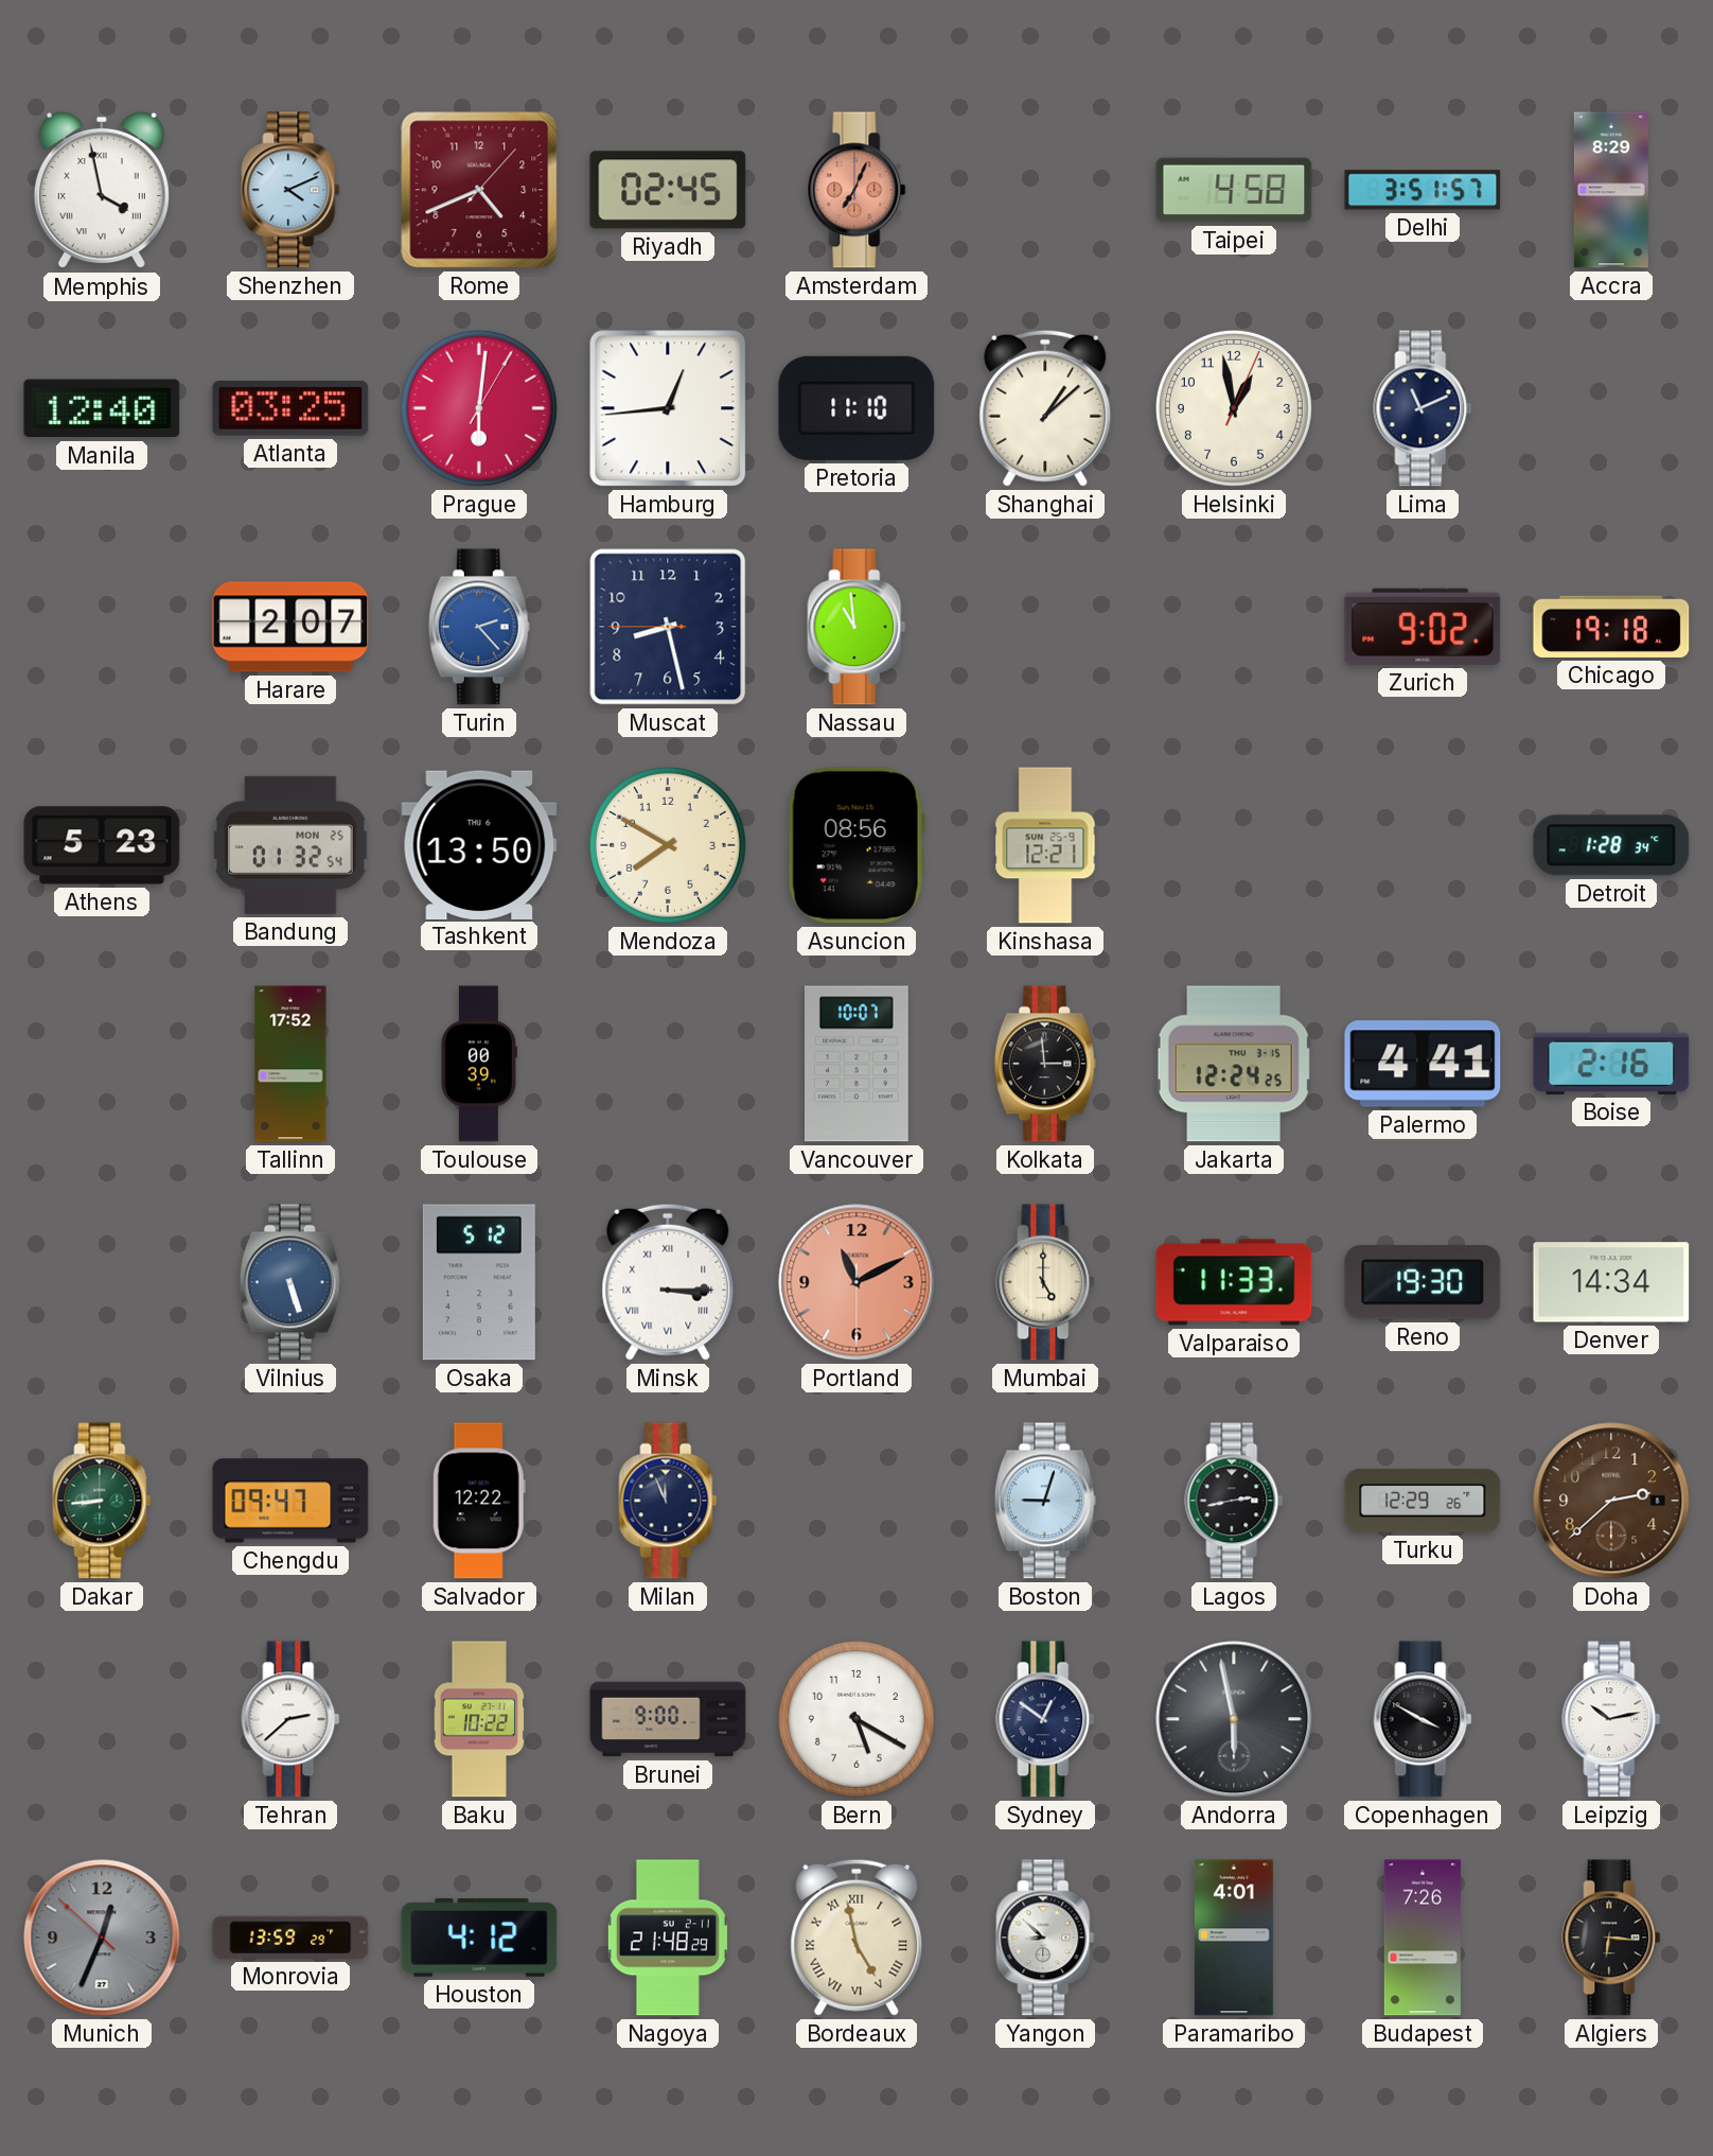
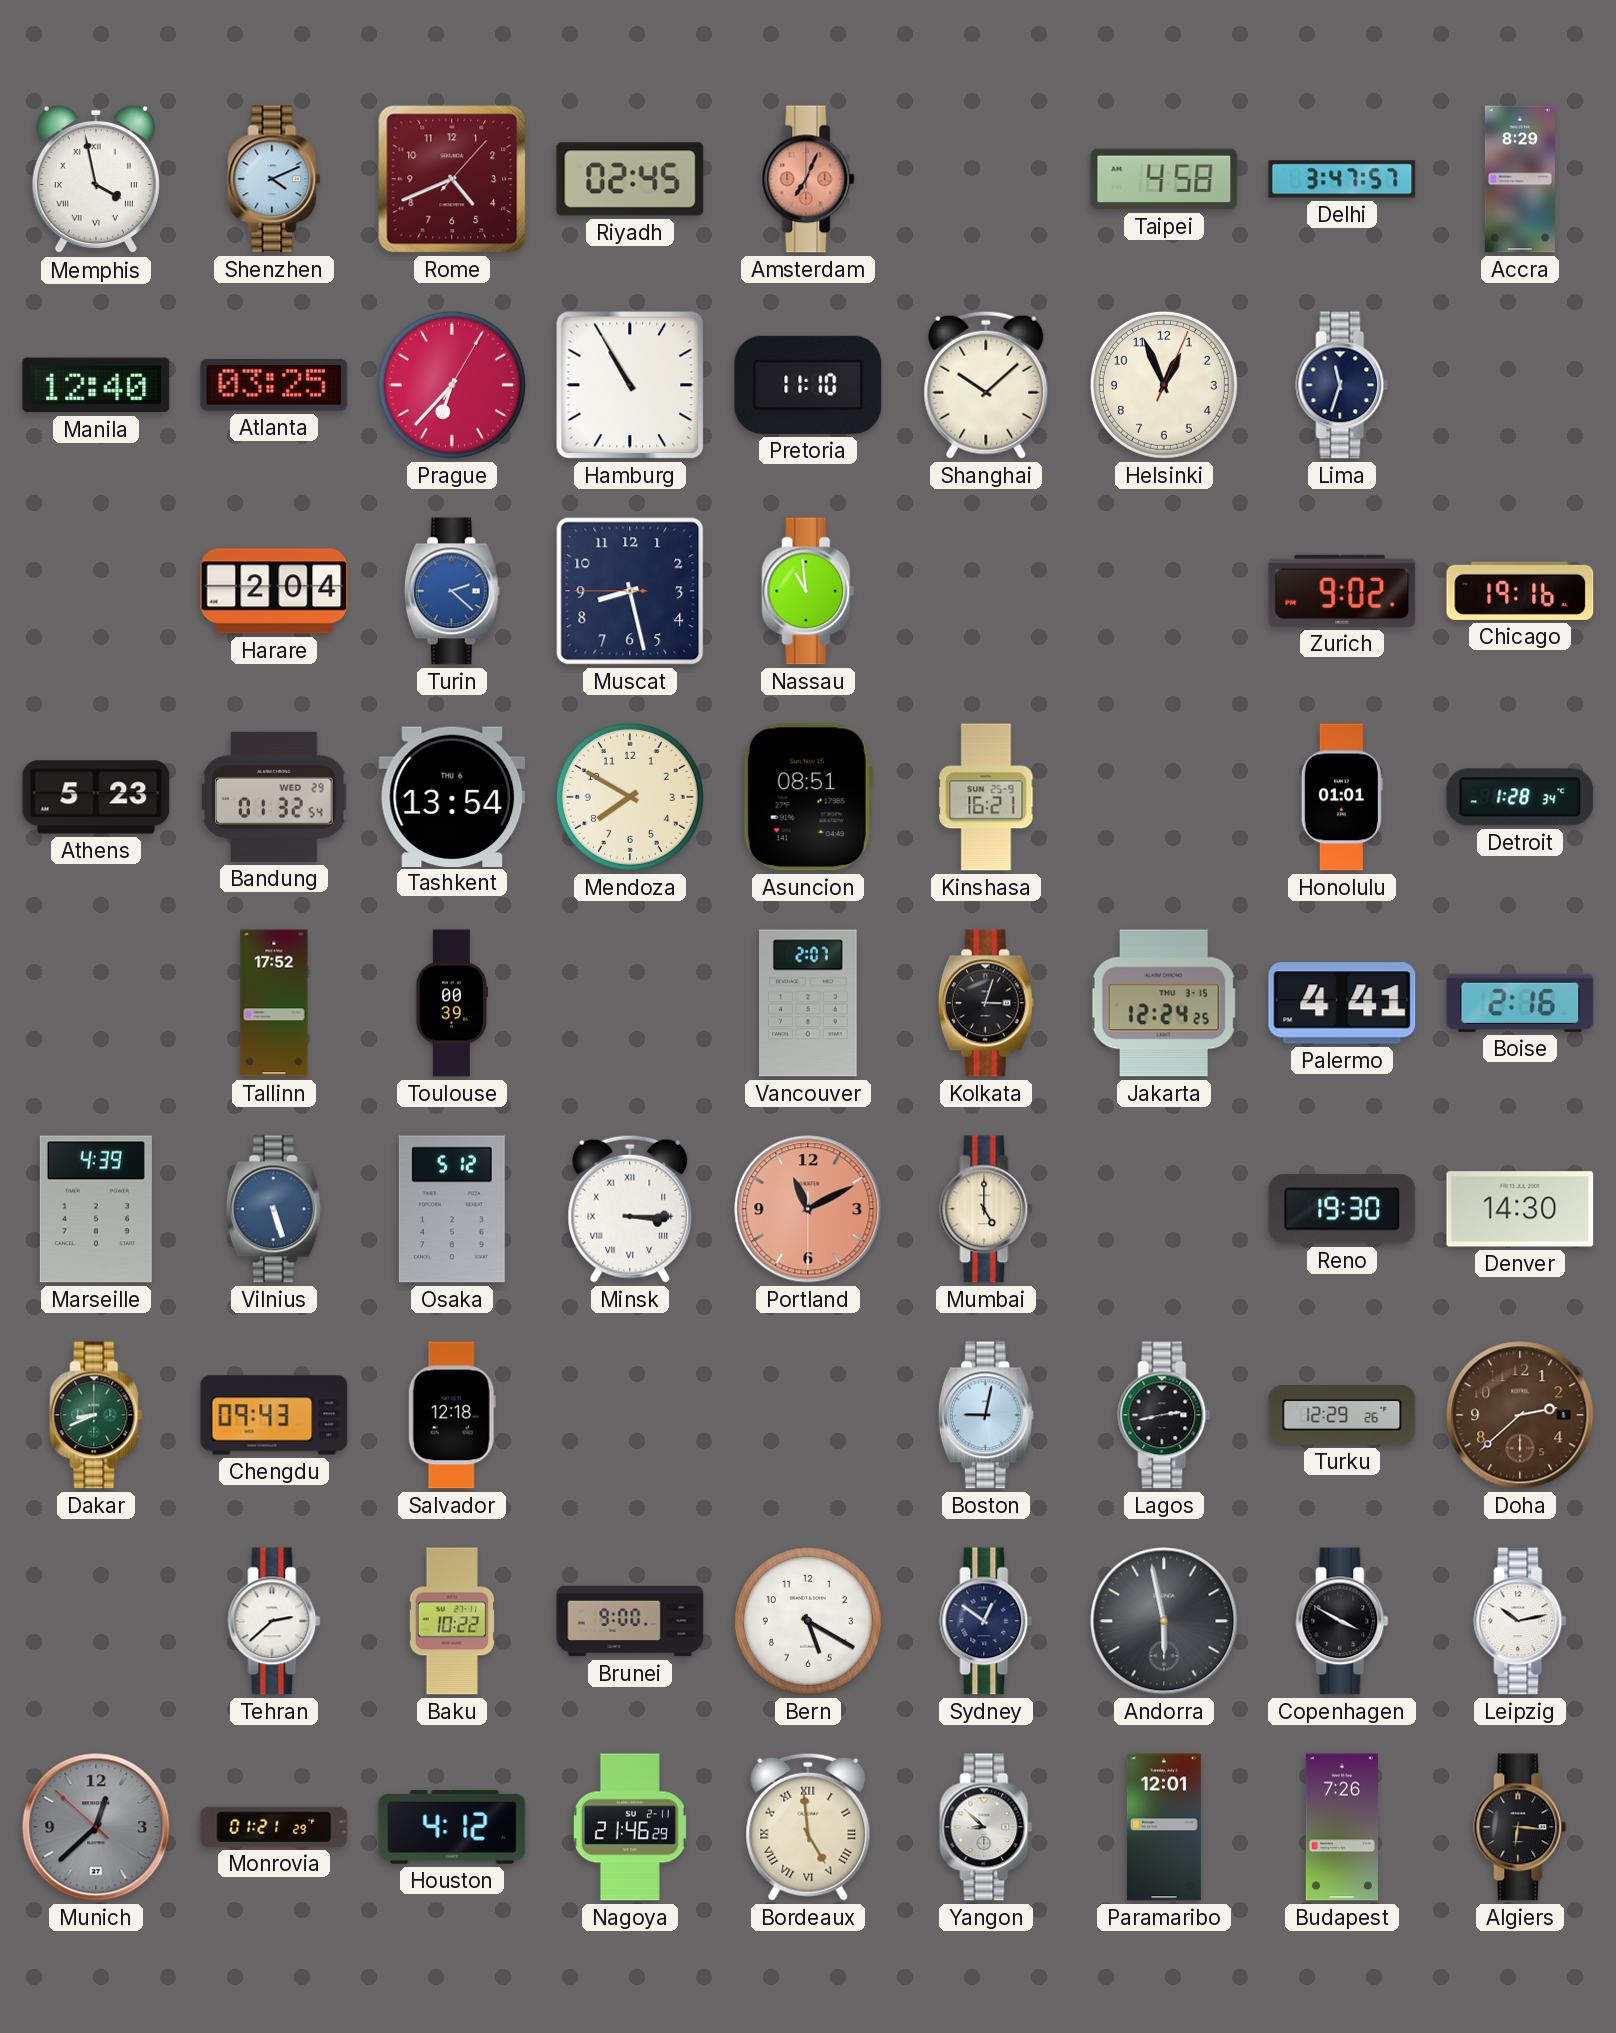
Delhi: 3:51 -> 3:47 (1342, 179)
Prague: 6:01 -> 6:37 (452, 385)
Hamburg: 12:44 -> 10:55 (630, 385)
Shanghai: 1:08 -> 10:08 (986, 385)
Helsinki: 12:58 -> 12:56 (1164, 385)
Lima: 11:11 -> 11:33 (1342, 385)
Harare: 2:07 -> 2:04 (274, 591)
Turin: 2:23 -> 2:22 (452, 591)
Chicago: 19:18 -> 19:16 (1520, 591)
Bandung date: MON 25 -> WED 29 (274, 797)
Tashkent: 13:50 -> 13:54 (452, 796)
Asuncion: 08:56 -> 08:51 (808, 797)
Kinshasa: 12:21 -> 16:21 (986, 797)
Honolulu: none -> 01:01 (1342, 797)
Vancouver: 10:07 -> 2:07 (809, 1003)
Kolkata: 2:59 -> 3:03 (986, 1003)
Marseille: none -> 4:39 (96, 1209)
Valparaiso: 11:33 -> none (1234, 1282)
Denver: 14:34 -> 14:30 (1520, 1209)
Dakar: 8:44 -> 8:41 (96, 1415)
Chengdu: 09:47 -> 09:43 (274, 1415)
Salvador: 12:22 -> 12:18 (452, 1415)
Milan: 11:56 -> none (668, 1501)
Boston: 9:03 -> 9:02 (986, 1415)
Munich: 12:33 -> 12:37 (96, 1827)
Monrovia: 13:59 -> 01:21 (274, 1827)
Nagoya: 21:48 -> 21:46 (630, 1827)
Bordeaux: 4:58 -> 4:59 (808, 1827)
Paramaribo: 4:01 -> 12:01 (1164, 1827)
